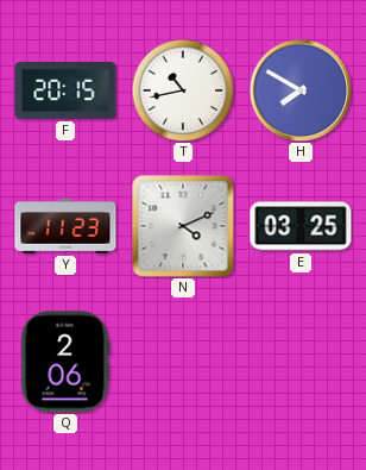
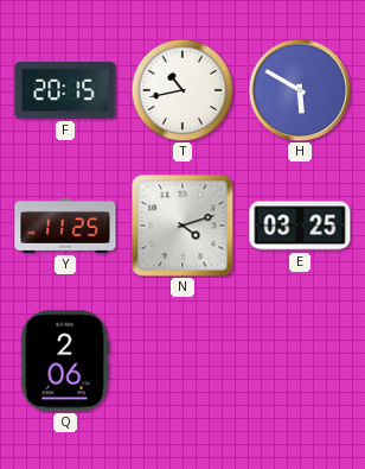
H: 7:50 -> 5:50 (300, 90)
Y: 11:23 -> 11:25 (65, 226)
N: 4:11 -> 4:12 (182, 226)
